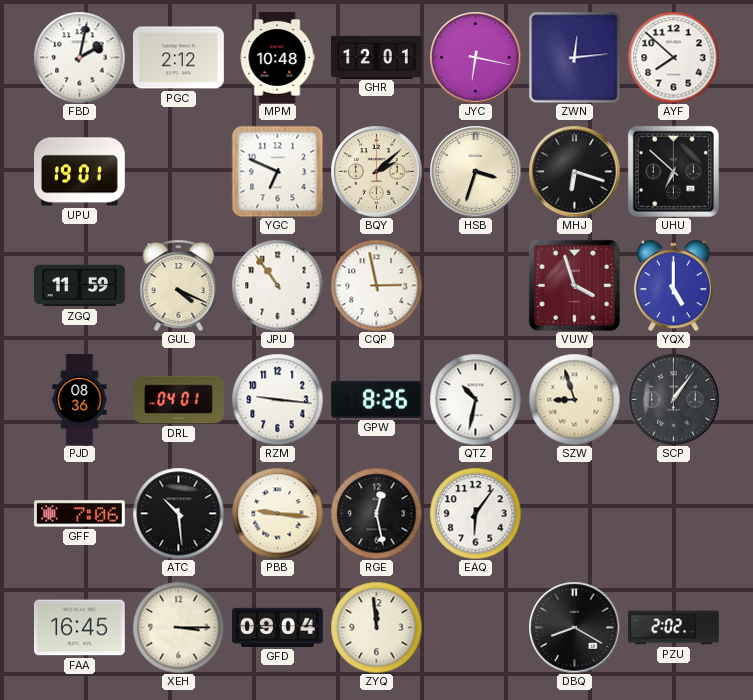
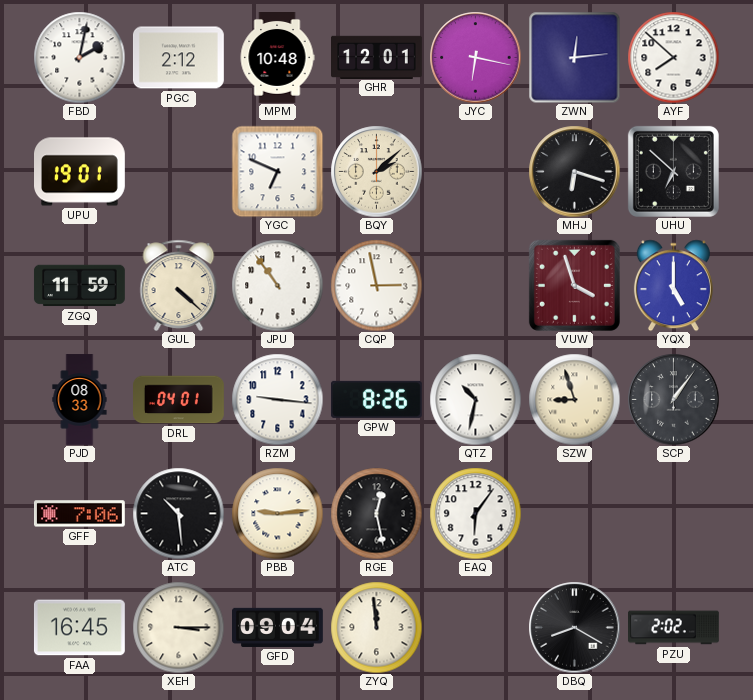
HSB: 3:33 -> none (475, 171)
GUL: 4:19 -> 4:22 (179, 285)
PJD: 08:36 -> 08:33 (80, 400)
PBB: 9:16 -> 9:14 (277, 513)
